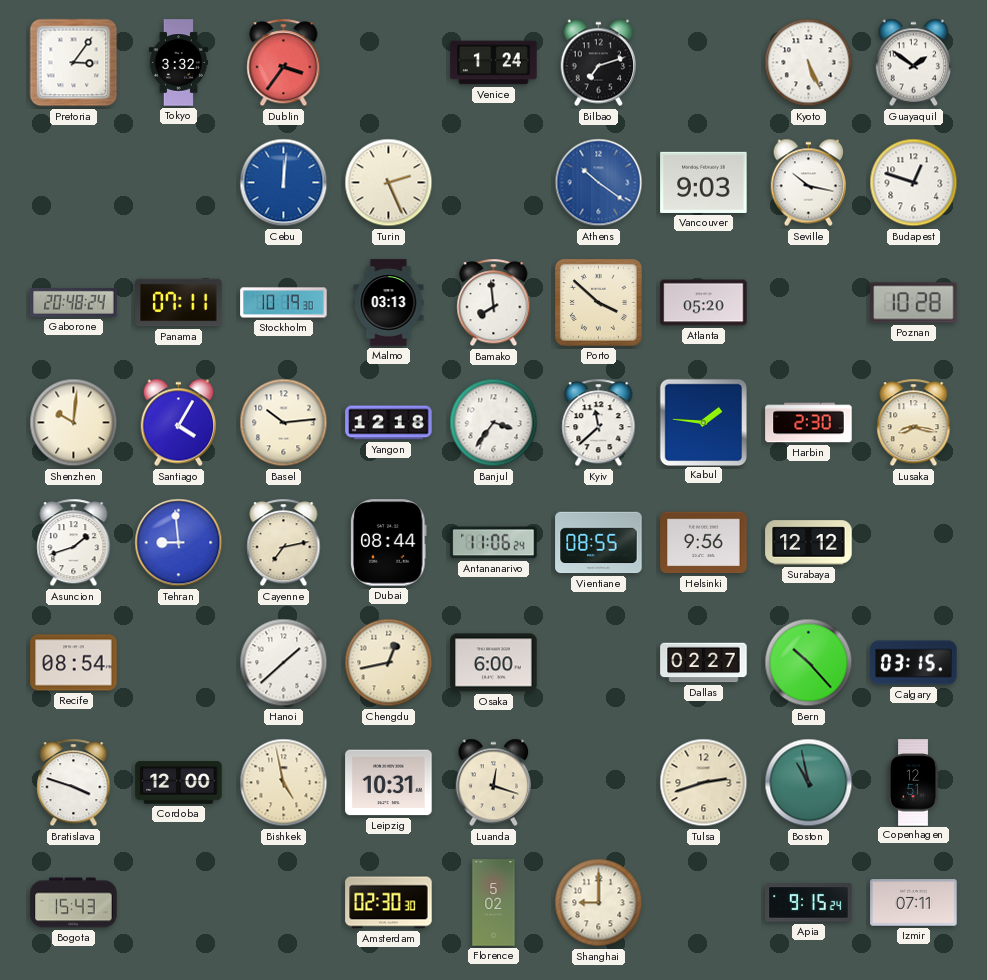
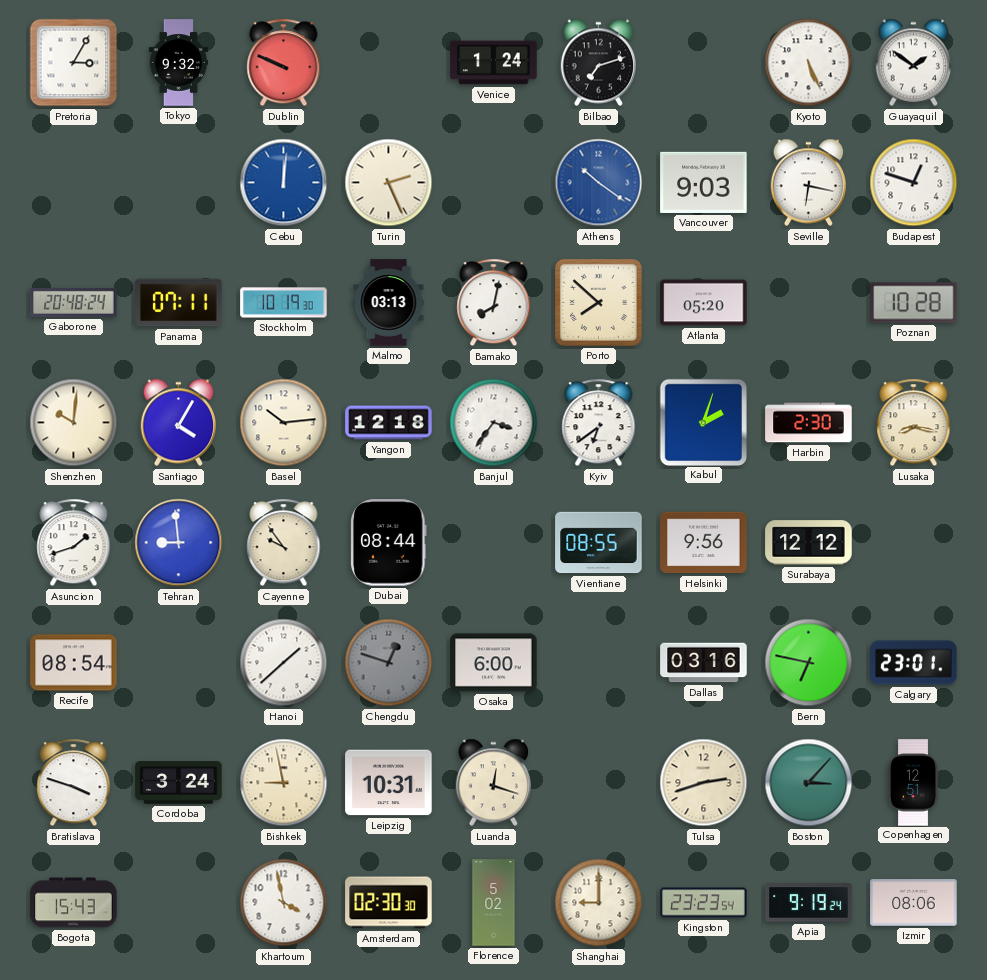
Pretoria: 3:06 -> 3:05 (74, 63)
Tokyo: 3:32 -> 9:32 (179, 63)
Dublin: 3:36 -> 9:49 (284, 63)
Seville: 10:17 -> 6:17 (809, 183)
Bamako: 7:59 -> 8:02 (494, 303)
Porto: 3:52 -> 7:52 (598, 302)
Kyiv: 11:38 -> 6:39 (599, 423)
Kabul: 1:46 -> 2:03 (703, 422)
Cayenne: 7:13 -> 9:54 (284, 543)
Antananarivo: 11:06 -> none (494, 543)
Chengdu: 12:43 -> 12:48 (389, 663)
Chengdu dial: cream -> grey (389, 663)
Dallas: 02:27 -> 03:16 (704, 663)
Bern: 10:23 -> 6:47 (809, 663)
Calgary: 03:15 -> 23:01 (914, 663)
Cordoba: 12:00 -> 3:24 (179, 783)
Bishkek: 4:58 -> 8:58 (284, 783)
Boston: 10:58 -> 3:07 (809, 783)
Khartoum: none -> 3:58 (284, 903)
Kingston: none -> 23:23 (704, 903)
Apia: 9:15 -> 9:19 (809, 903)
Izmir: 07:11 -> 08:06 (914, 903)
